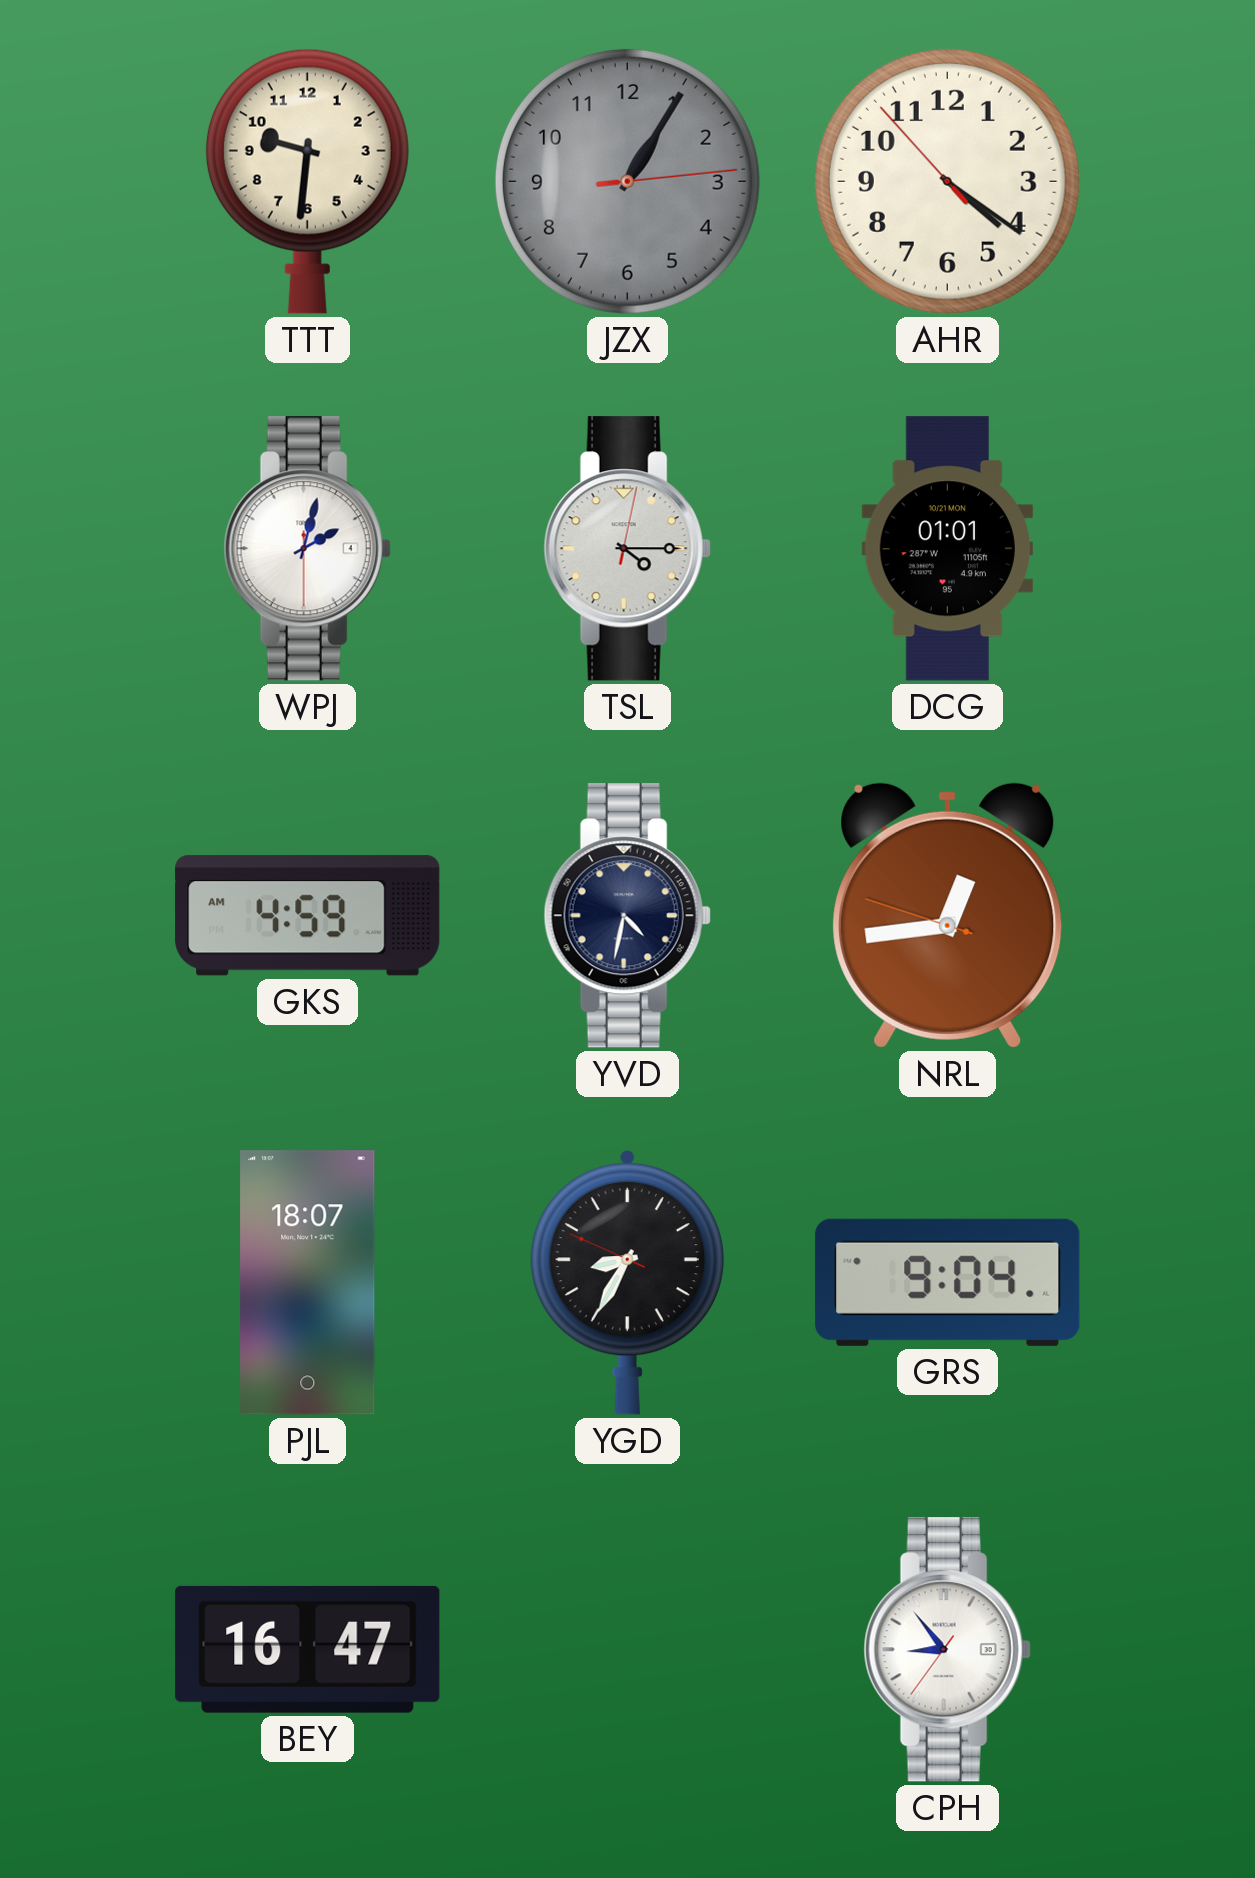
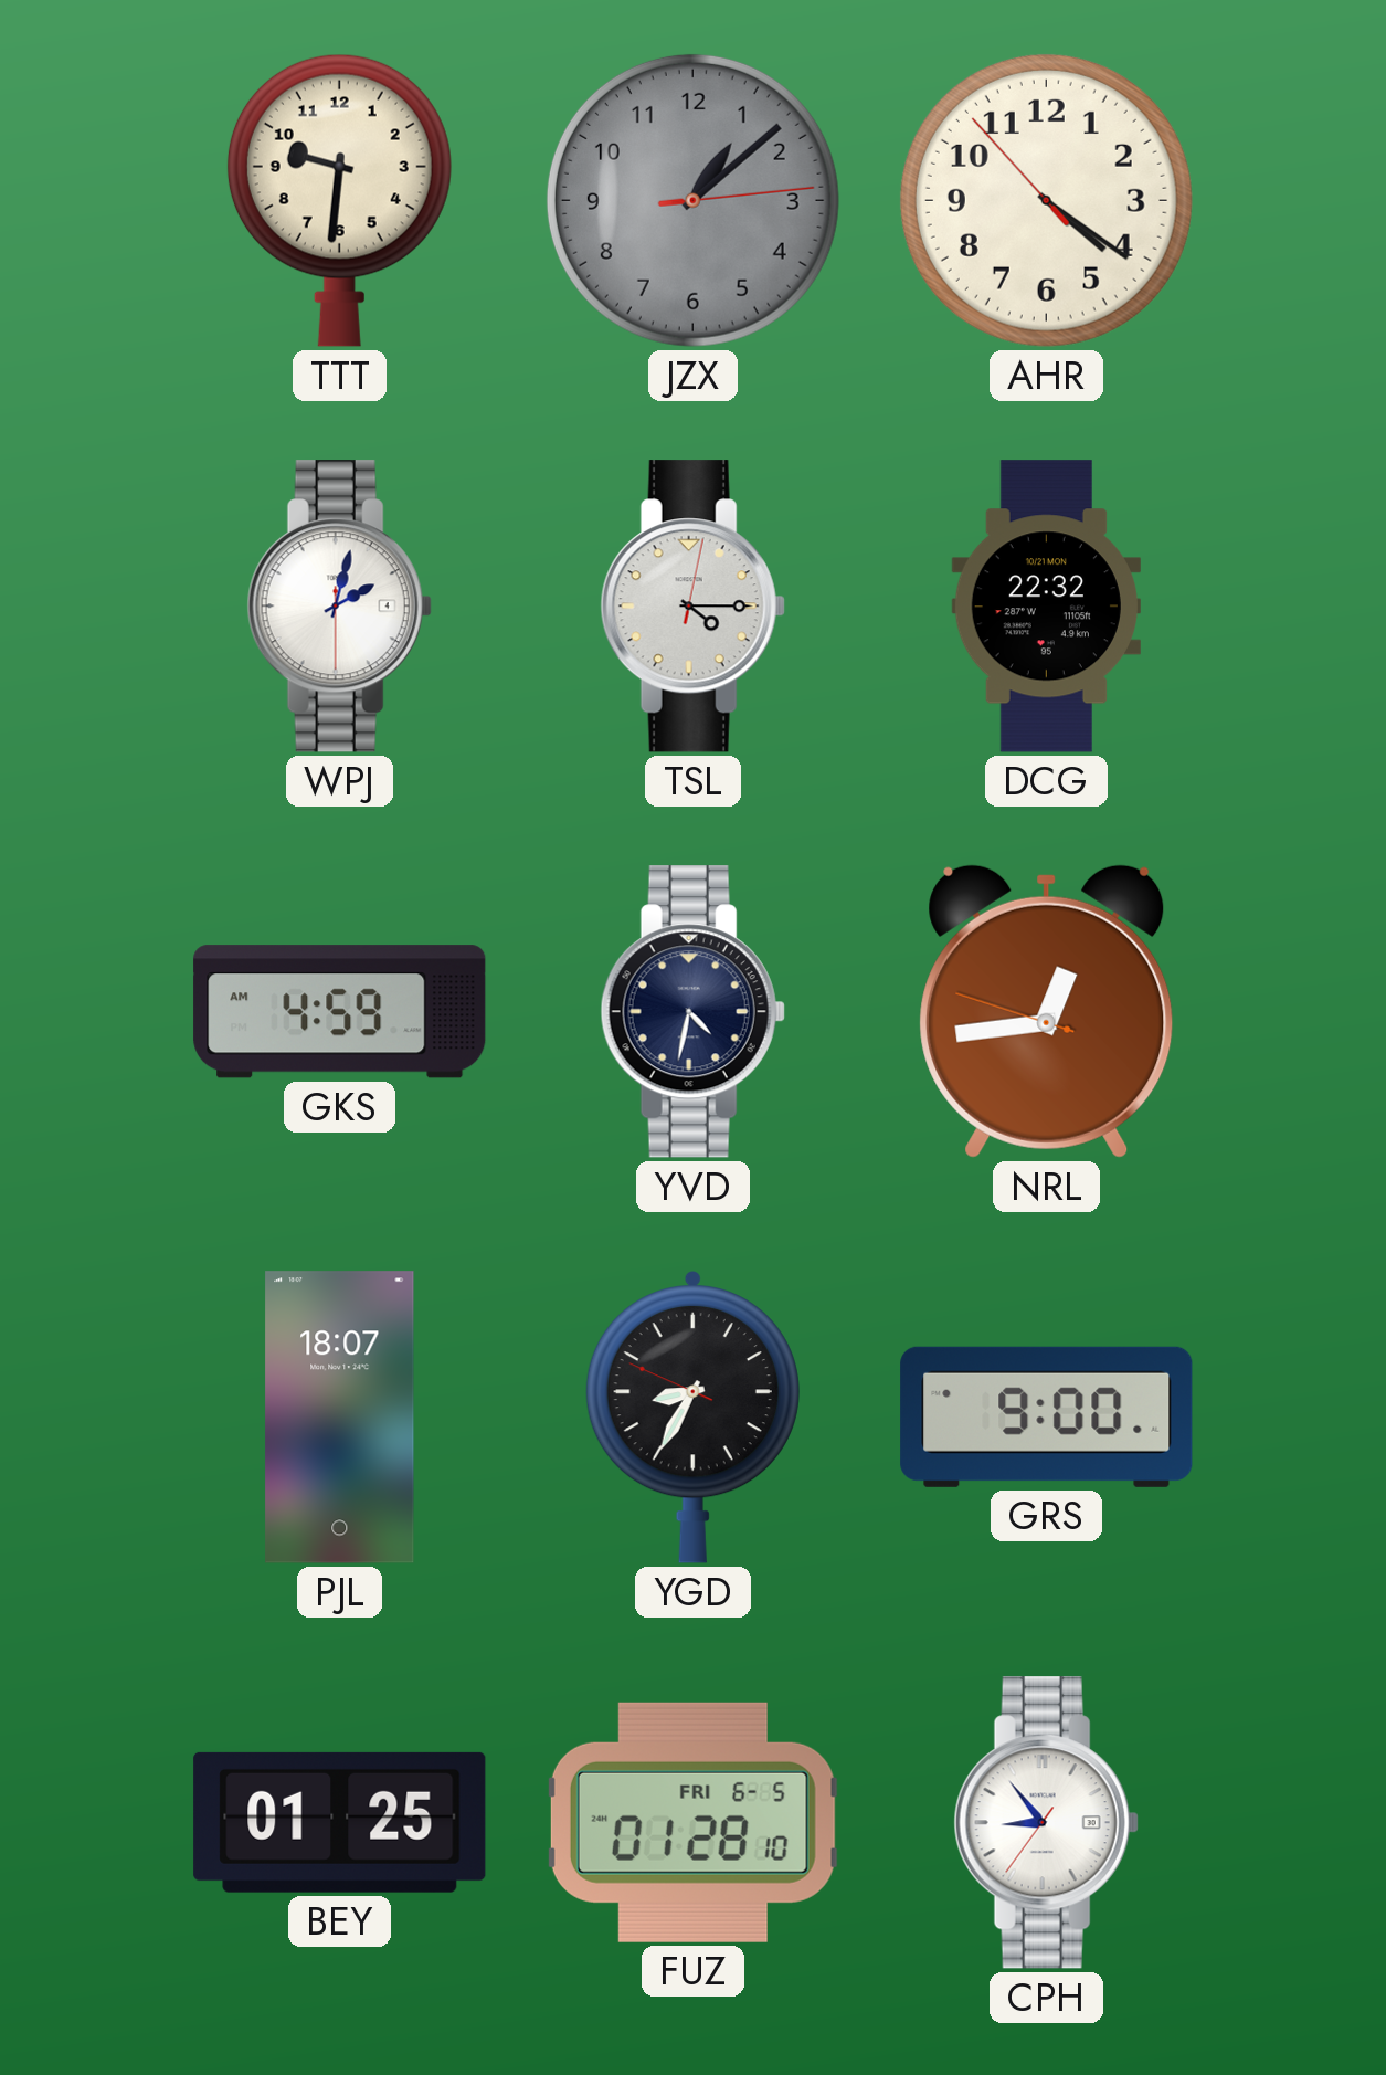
JZX: 1:05 -> 1:08 (692, 200)
DCG: 01:01 -> 22:32 (1046, 607)
GRS: 9:04 -> 9:00 (1047, 1416)
BEY: 16:47 -> 01:25 (340, 1822)
FUZ: none -> 01:28 (692, 1822)
